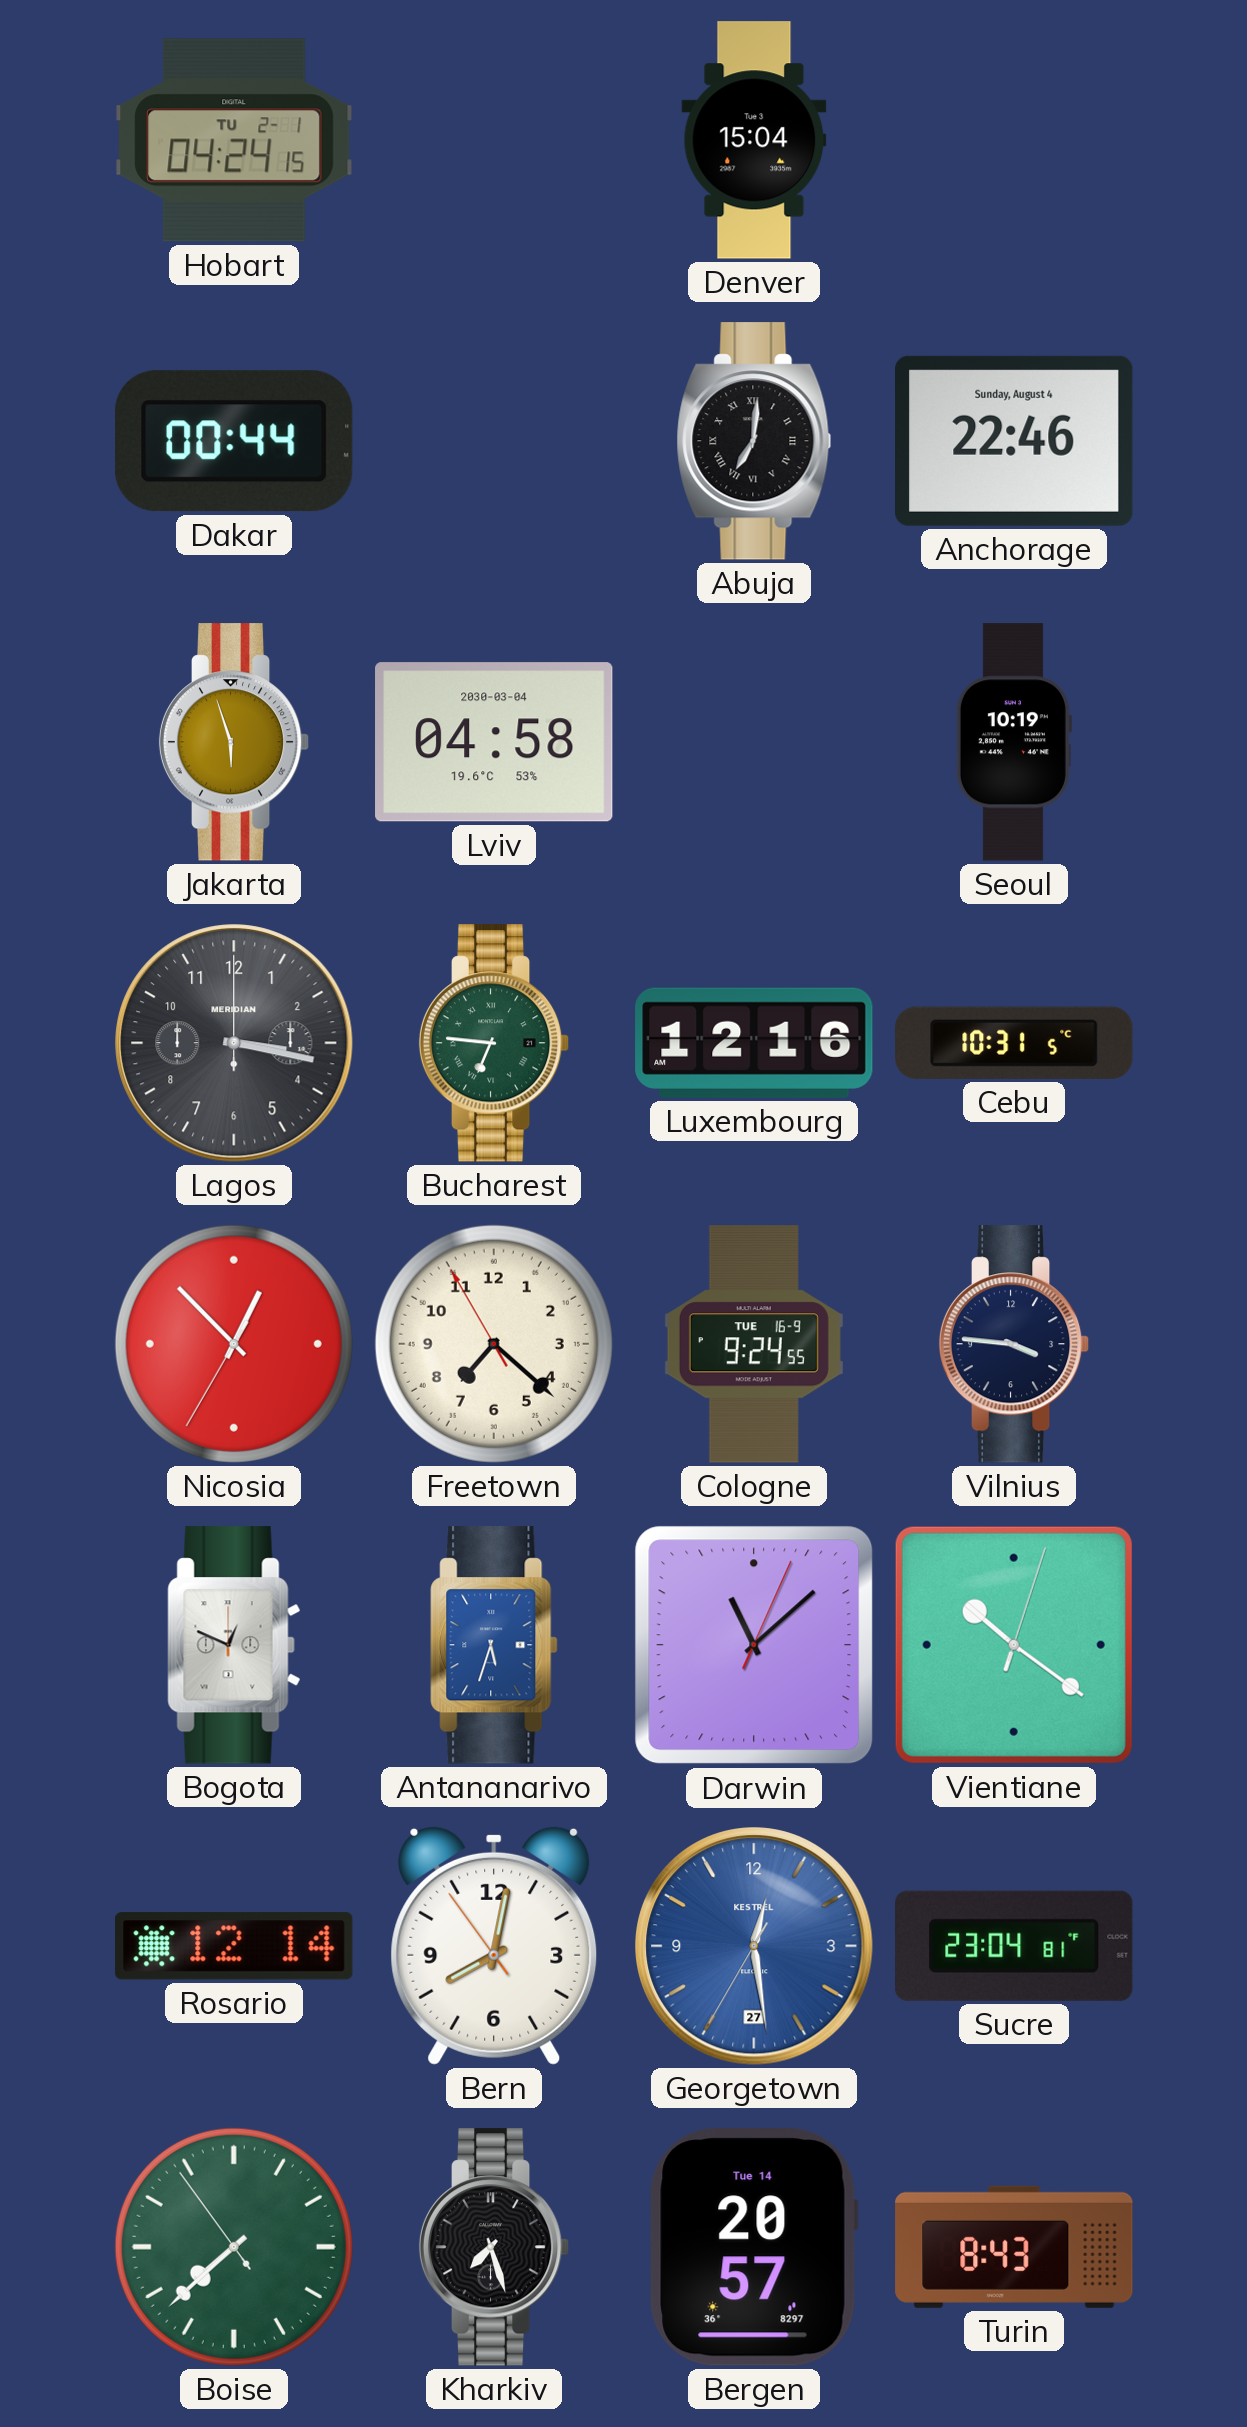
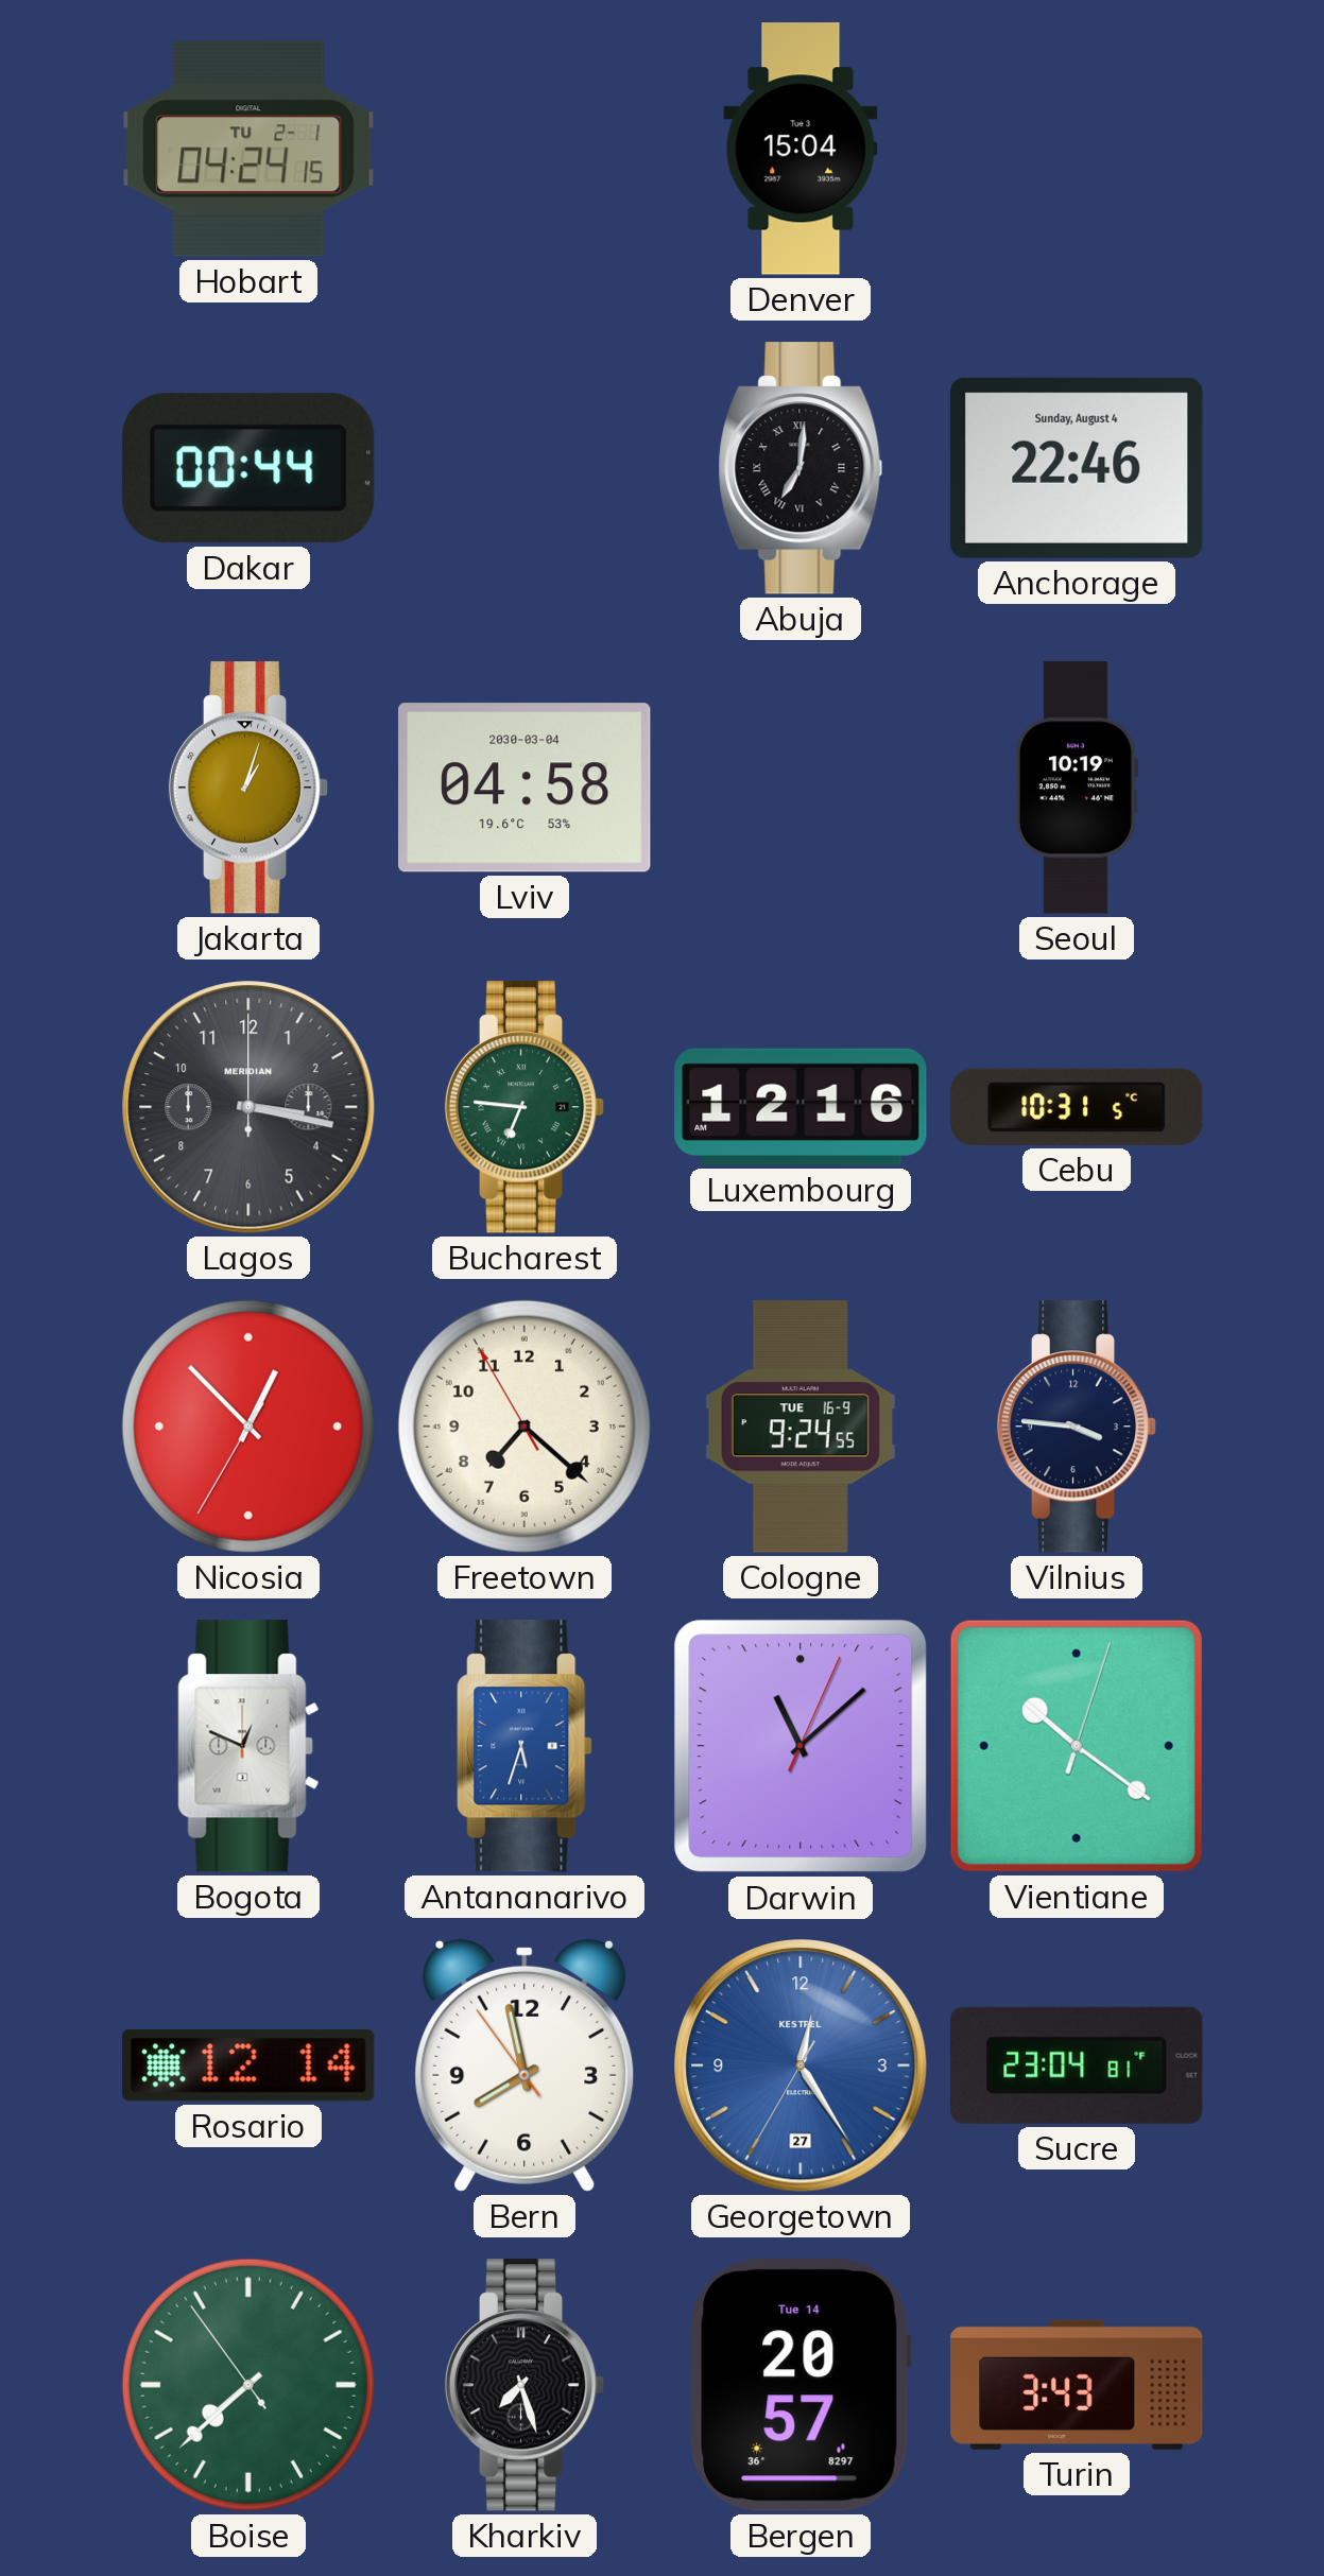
Jakarta: 5:57 -> 1:03 (248, 788)
Bern: 8:01 -> 7:57 (525, 2065)
Georgetown: 12:28 -> 12:24 (801, 2065)
Turin: 8:43 -> 3:43 (1077, 2385)
